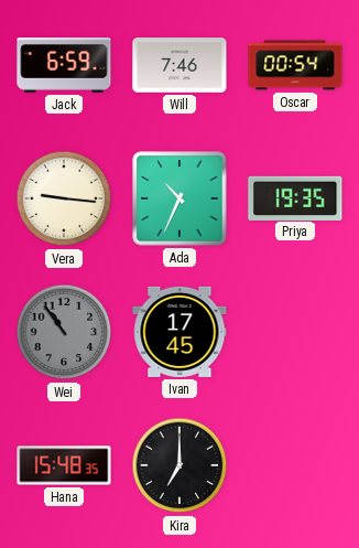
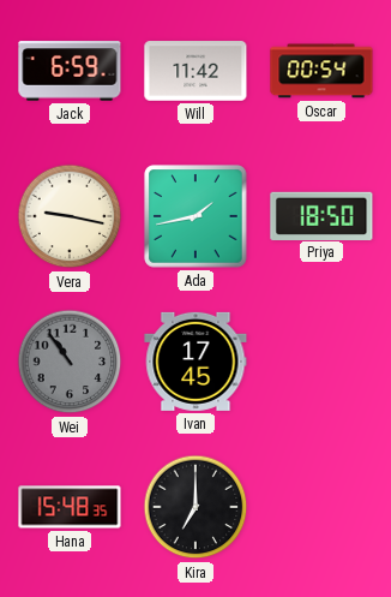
Will: 7:46 -> 11:42 (195, 71)
Vera: 9:16 -> 9:17 (70, 216)
Ada: 10:34 -> 1:43 (195, 216)
Priya: 19:35 -> 18:50 (321, 215)
